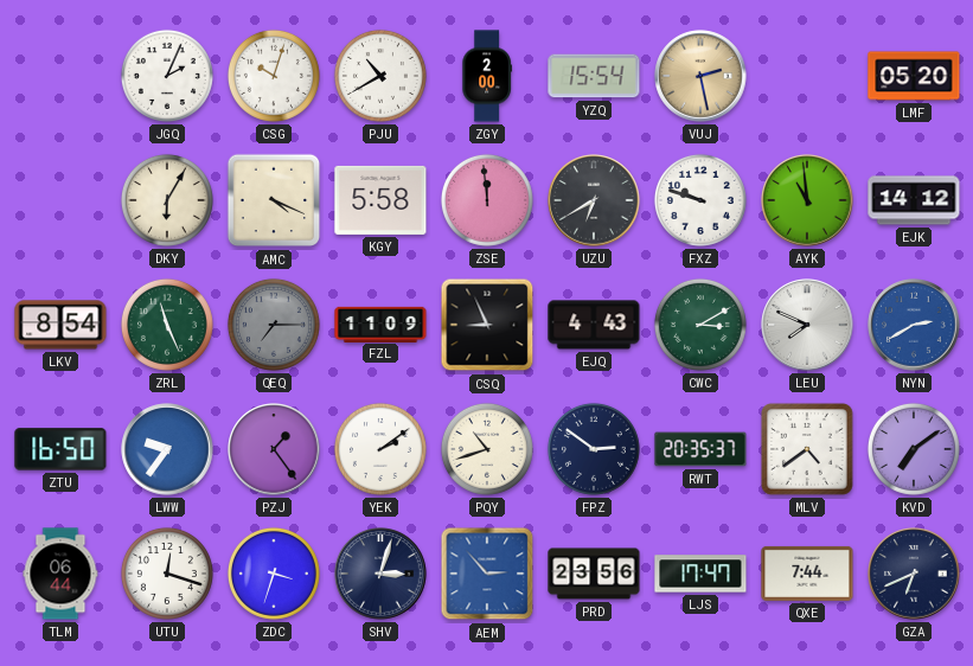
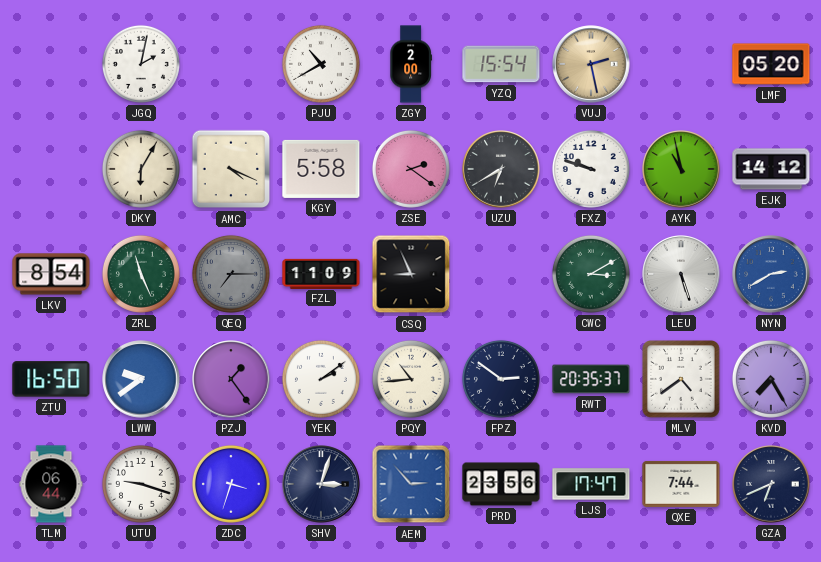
JGQ: 2:04 -> 2:02 (141, 64)
CSG: 10:03 -> none (274, 76)
ZSE: 11:59 -> 2:21 (411, 169)
AYK: 10:59 -> 10:58 (681, 169)
EJQ: 4:43 -> none (594, 325)
LEU: 7:49 -> 5:27 (681, 274)
LWW: 9:36 -> 9:39 (141, 379)
PQY: 10:42 -> 10:44 (411, 379)
KVD: 7:09 -> 7:25 (771, 379)
UTU: 12:18 -> 9:18 (141, 484)
